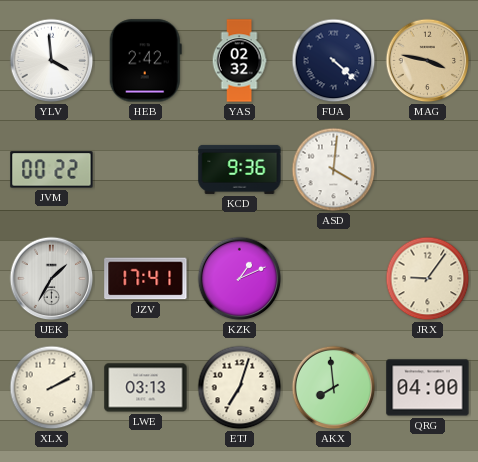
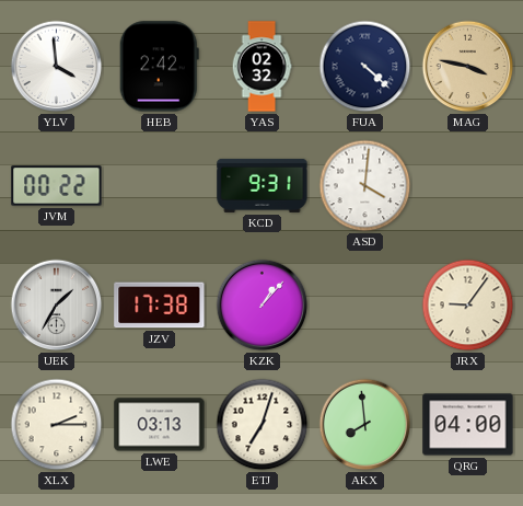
KCD: 9:36 -> 9:31 (263, 185)
JZV: 17:41 -> 17:38 (160, 306)
KZK: 1:11 -> 1:07 (263, 306)
XLX: 2:10 -> 2:15 (57, 425)
